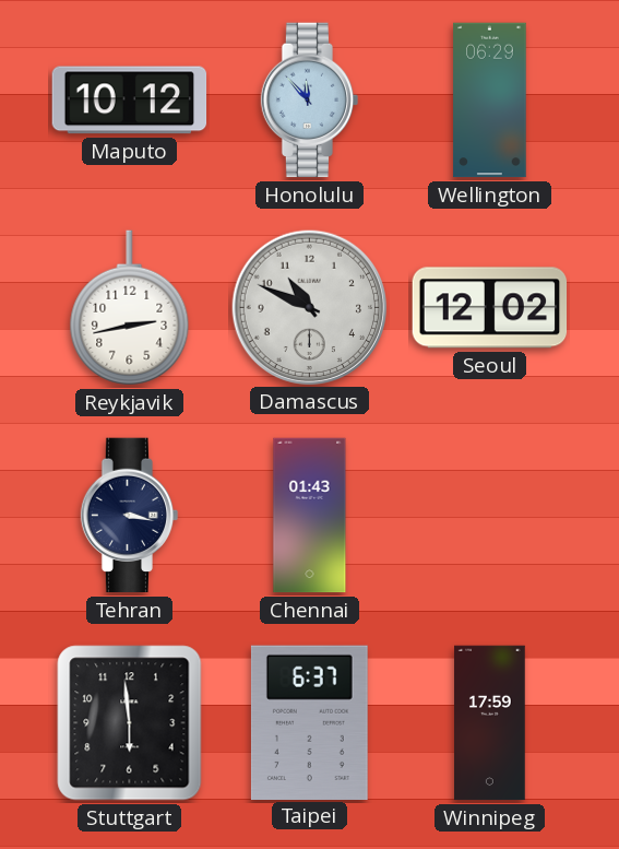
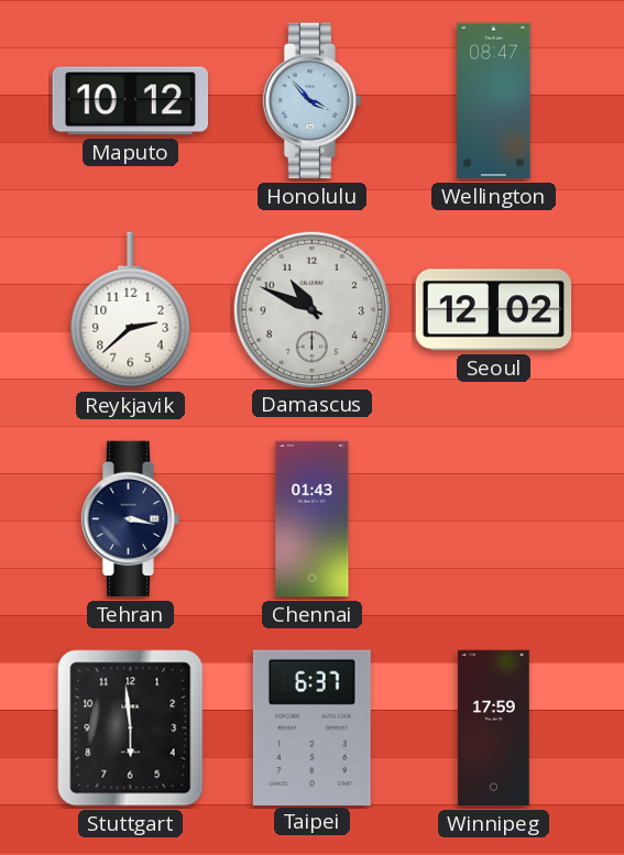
Honolulu: 11:53 -> 3:53 (313, 101)
Wellington: 06:29 -> 08:47 (494, 101)
Reykjavik: 2:43 -> 2:38 (131, 310)
